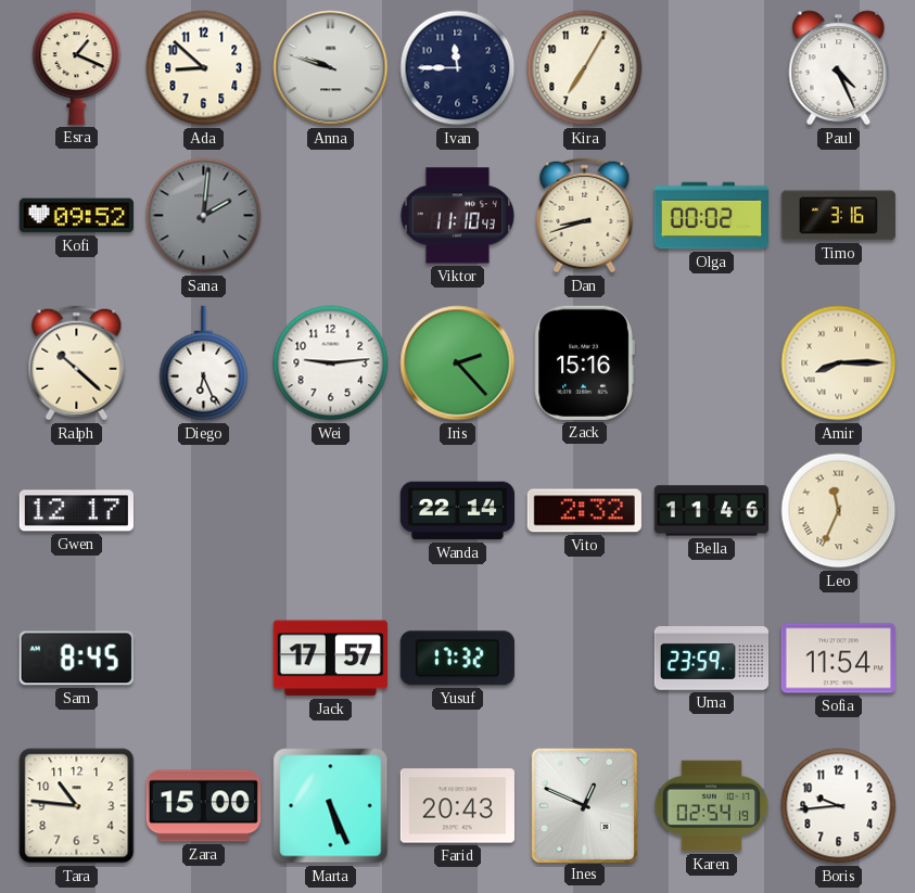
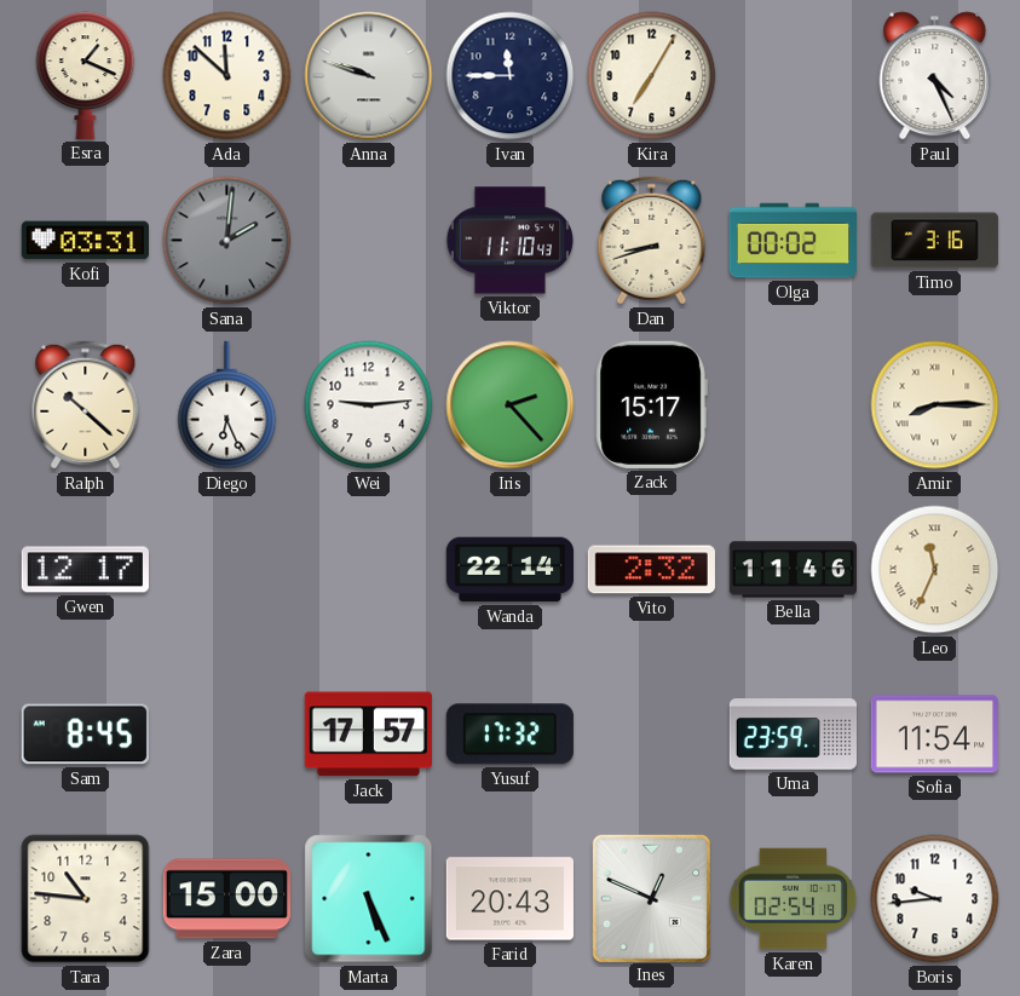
Ada: 8:52 -> 11:52 (227, 76)
Kofi: 09:52 -> 03:31 (85, 241)
Zack: 15:16 -> 15:17 (651, 404)
